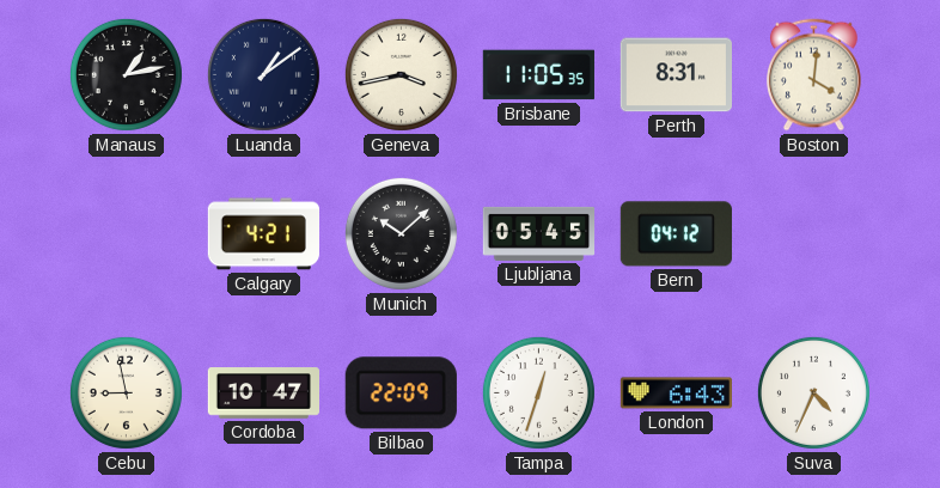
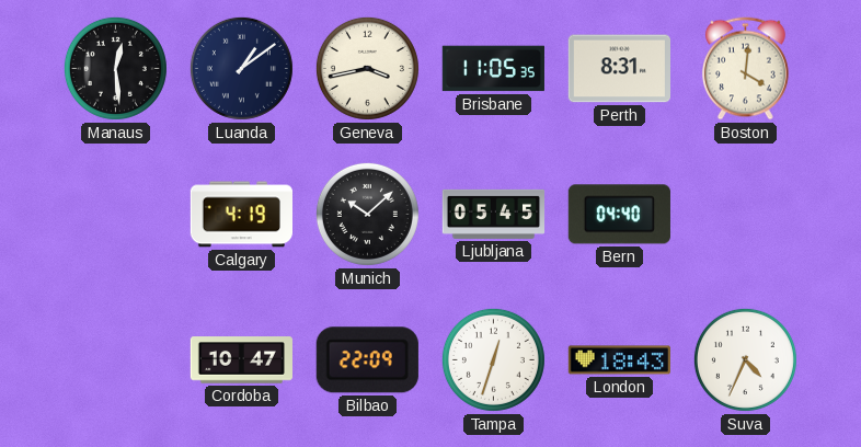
Manaus: 1:13 -> 12:29 (115, 68)
Calgary: 4:21 -> 4:19 (241, 215)
Bern: 04:12 -> 04:40 (619, 215)
Cebu: 8:58 -> none (126, 392)
London: 6:43 -> 18:43 (619, 360)
